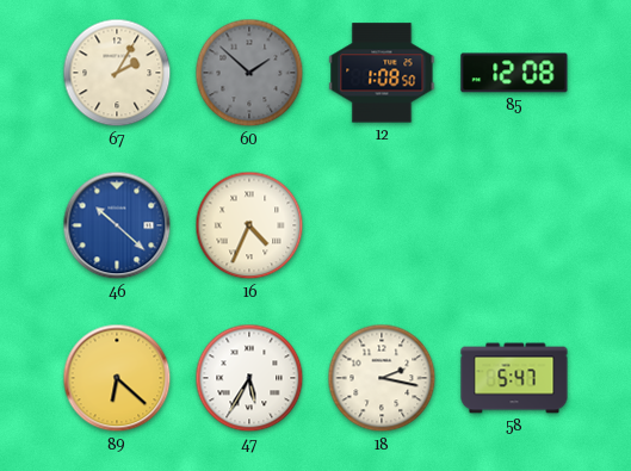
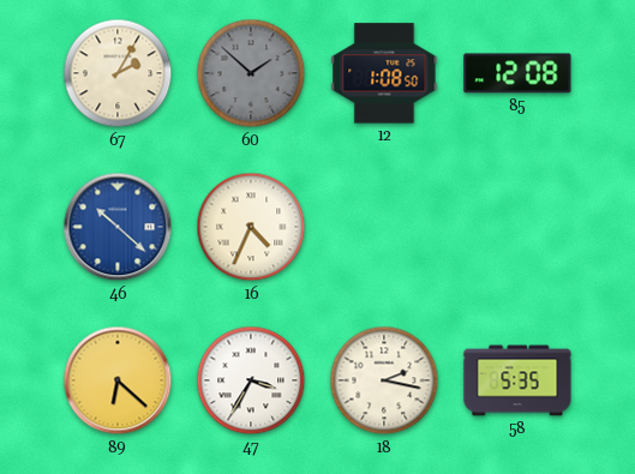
47: 5:35 -> 3:35 (251, 380)
58: 5:47 -> 5:35 (517, 380)
